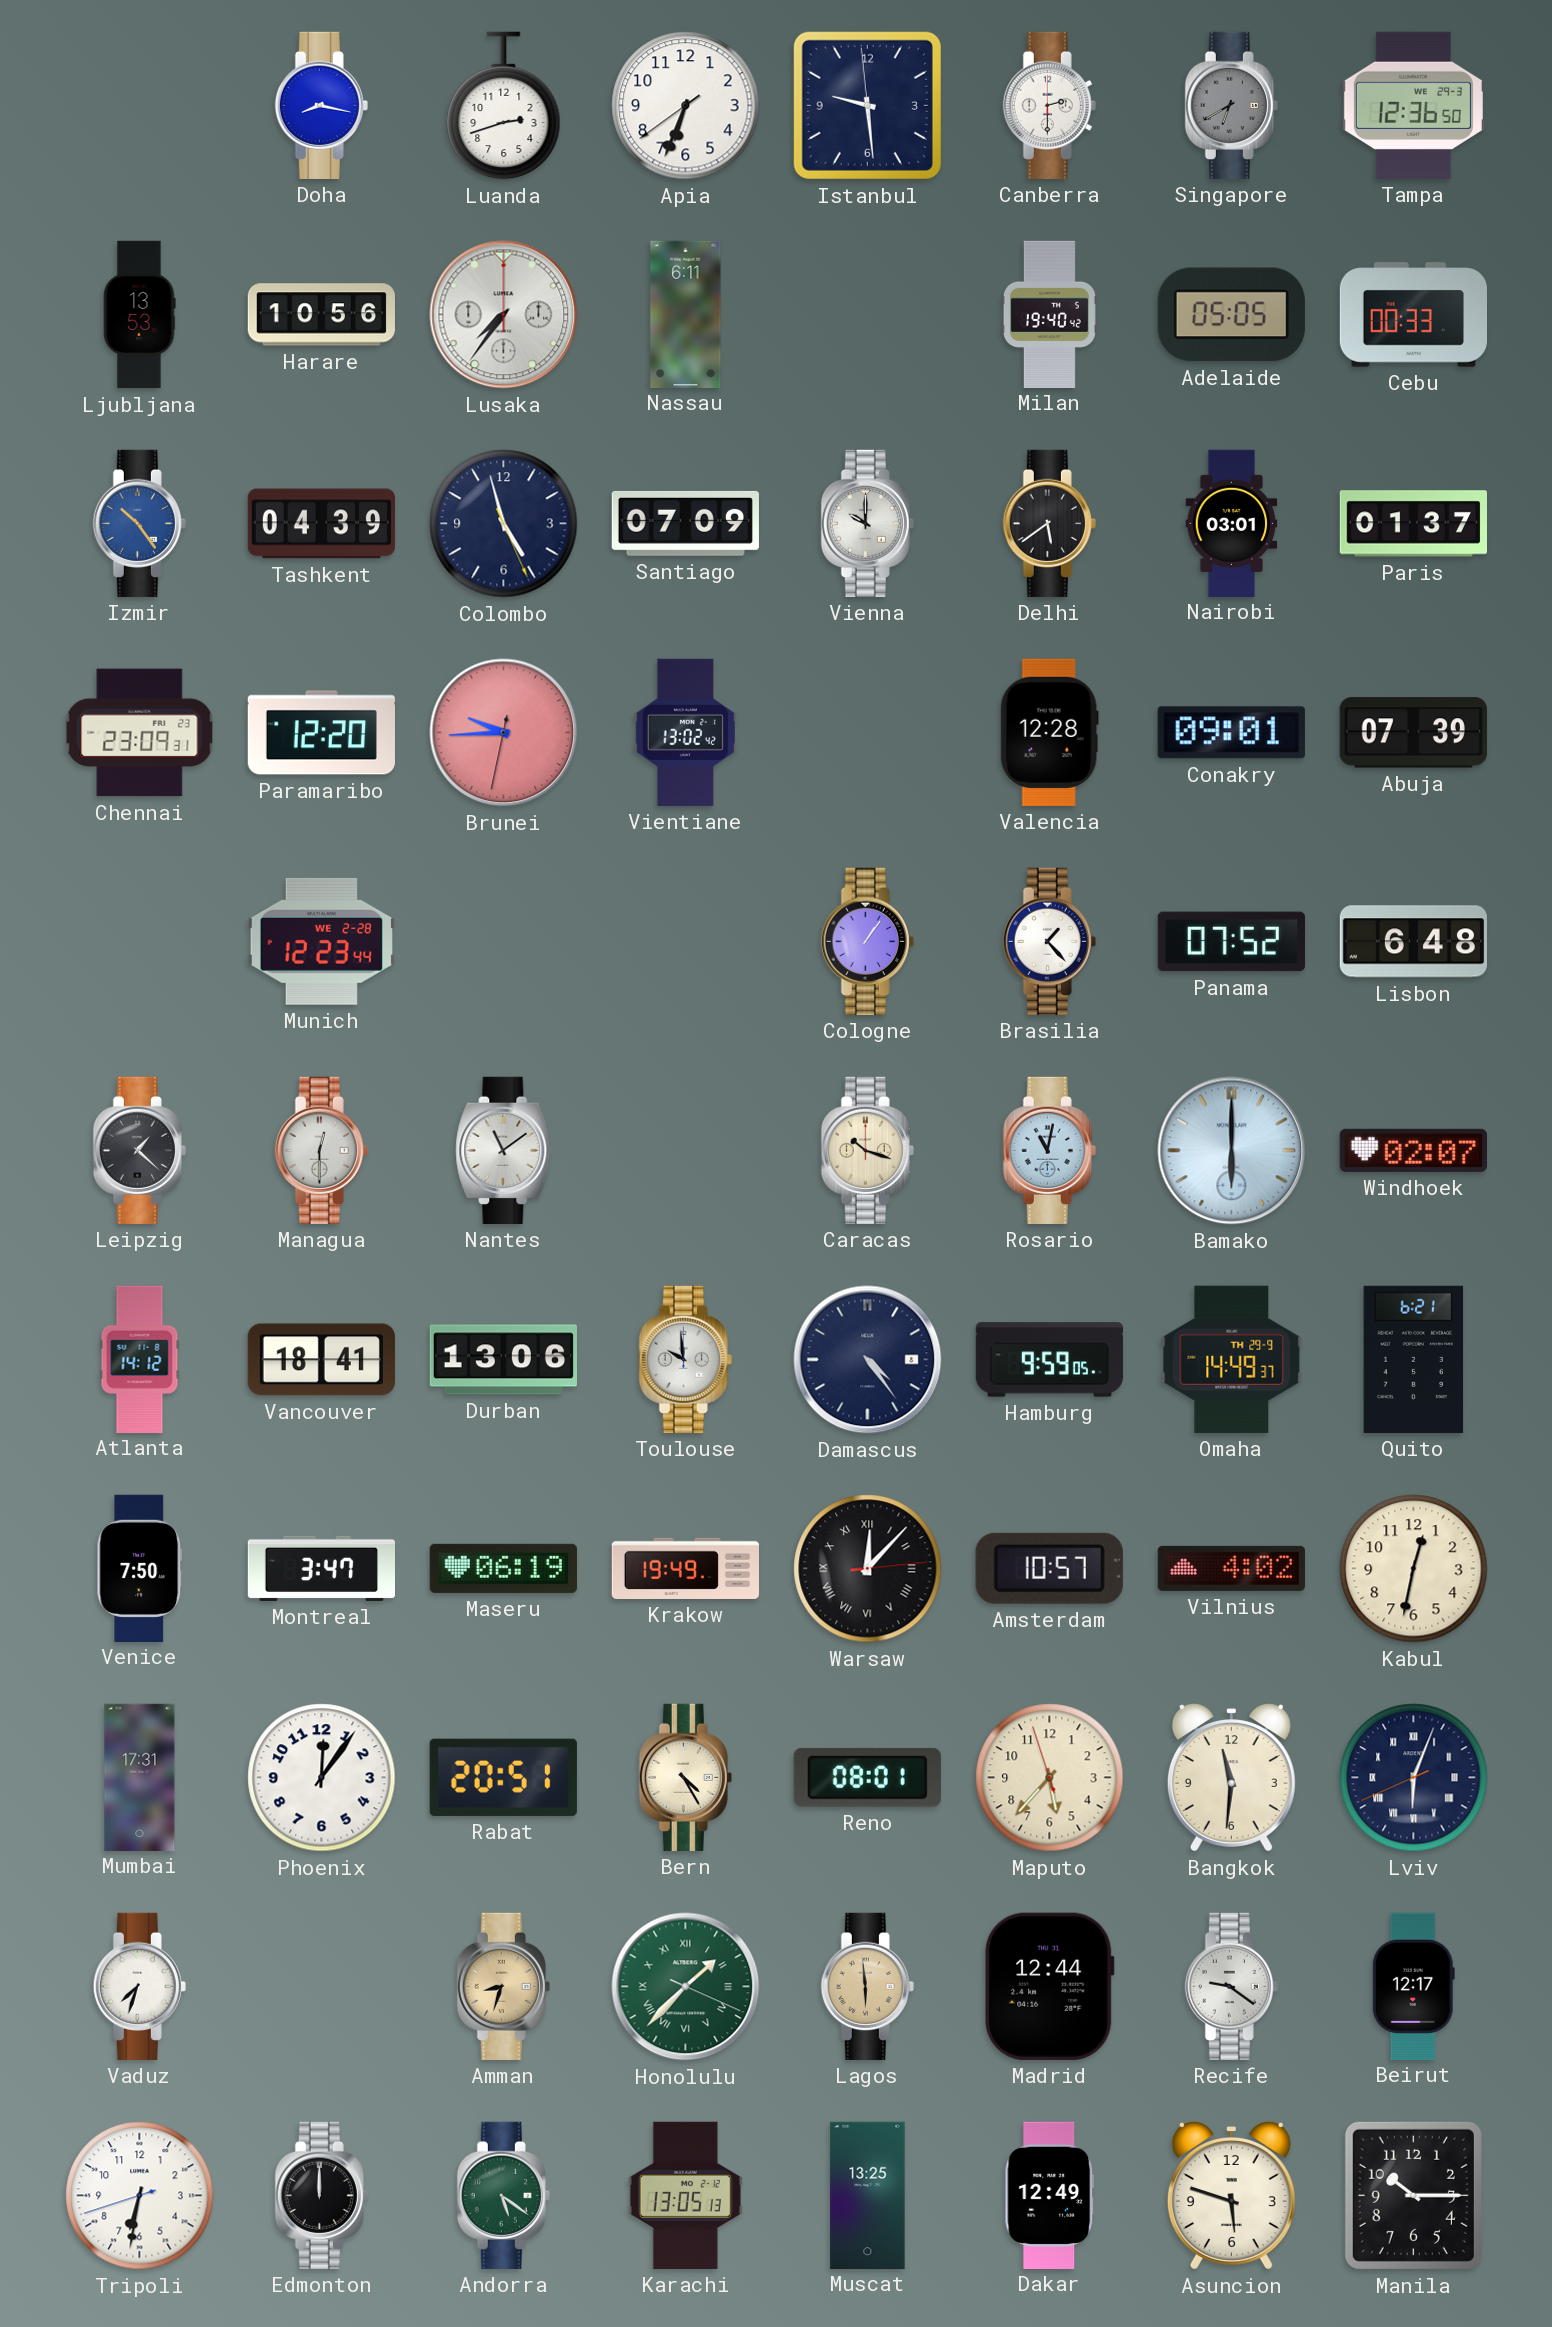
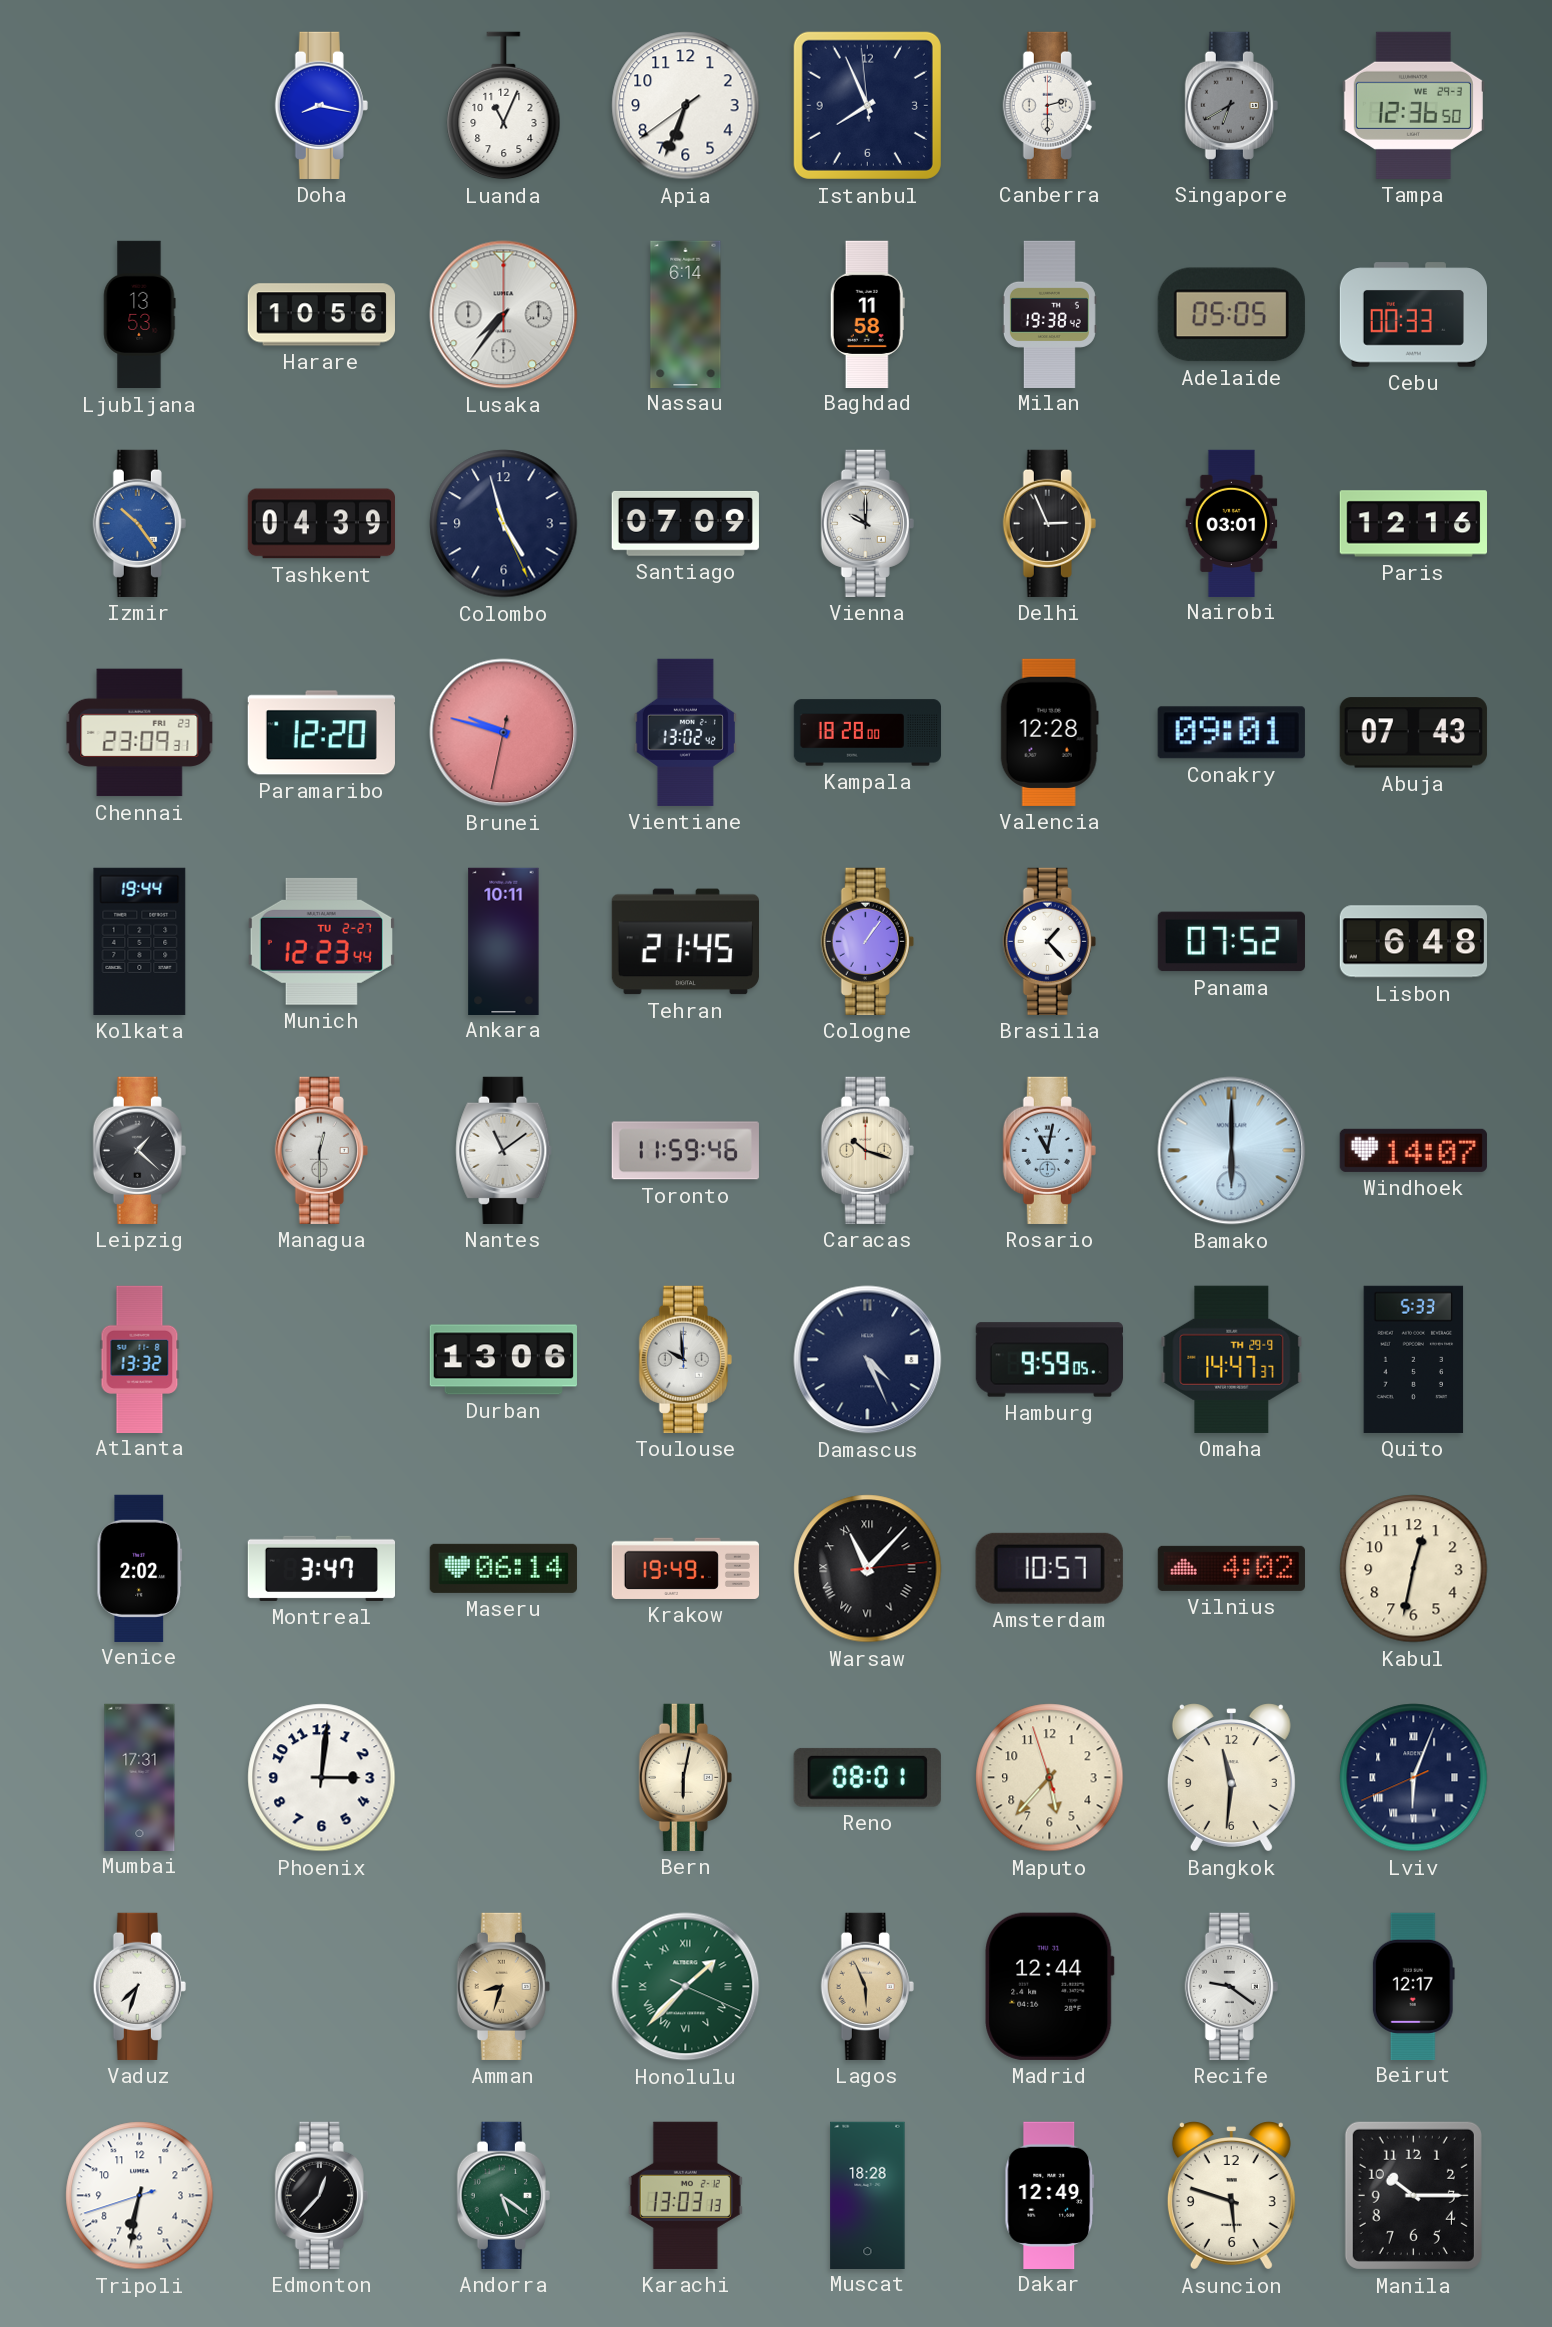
Luanda: 2:42 -> 11:04 (504, 106)
Istanbul: 9:28 -> 7:55 (867, 105)
Nassau: 6:11 -> 6:14 (686, 314)
Baghdad: none -> 11:58 (867, 314)
Milan: 19:40 -> 19:38 (1049, 314)
Delhi: 5:39 -> 2:56 (1049, 523)
Paris: 01:37 -> 12:16 (1413, 524)
Brunei: 9:44 -> 9:47 (504, 733)
Kampala: none -> 18:28 (867, 733)
Abuja: 07:39 -> 07:43 (1413, 733)
Kolkata: none -> 19:44 (140, 941)
Munich date: WE 2-28 -> TU 2-27 (321, 941)
Ankara: none -> 10:11 (504, 941)
Tehran: none -> 21:45 (685, 942)
Toronto: none -> 11:59 (685, 1151)
Windhoek: 02:07 -> 14:07 (1413, 1150)
Atlanta: 14:12 -> 13:32 (140, 1359)
Vancouver: 18:41 -> none (321, 1360)
Damascus: 4:24 -> 4:26 (868, 1360)
Omaha: 14:49 -> 14:47 (1232, 1359)
Quito: 6:21 -> 5:33 (1414, 1359)
Venice: 7:50 -> 2:02 (140, 1568)
Maseru: 06:19 -> 06:14 (503, 1568)
Warsaw: 12:07 -> 11:07 (868, 1569)
Phoenix: 12:06 -> 3:01 (322, 1778)
Rabat: 20:51 -> none (503, 1777)
Bern: 4:25 -> 6:02 (685, 1777)
Lagos: 5:59 -> 5:56 (867, 1986)
Edmonton: 12:00 -> 12:37 (321, 2195)
Karachi: 13:05 -> 13:03 (685, 2195)
Muscat: 13:25 -> 18:28 (868, 2195)
